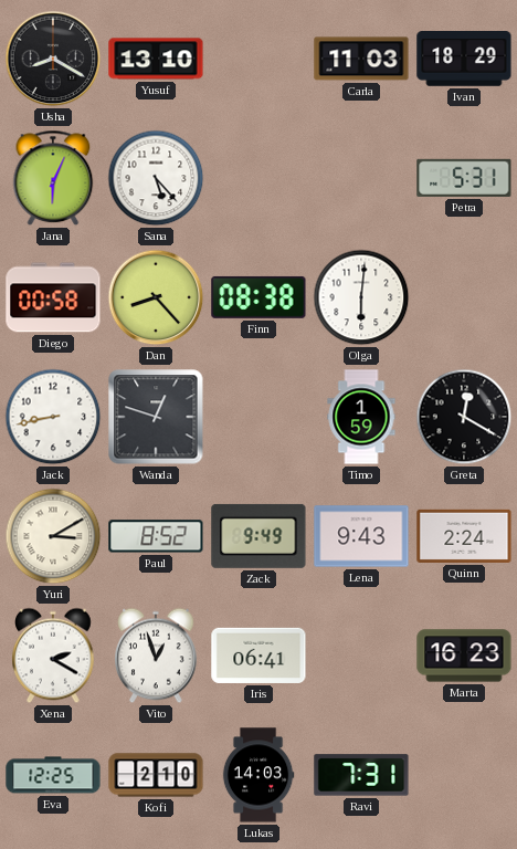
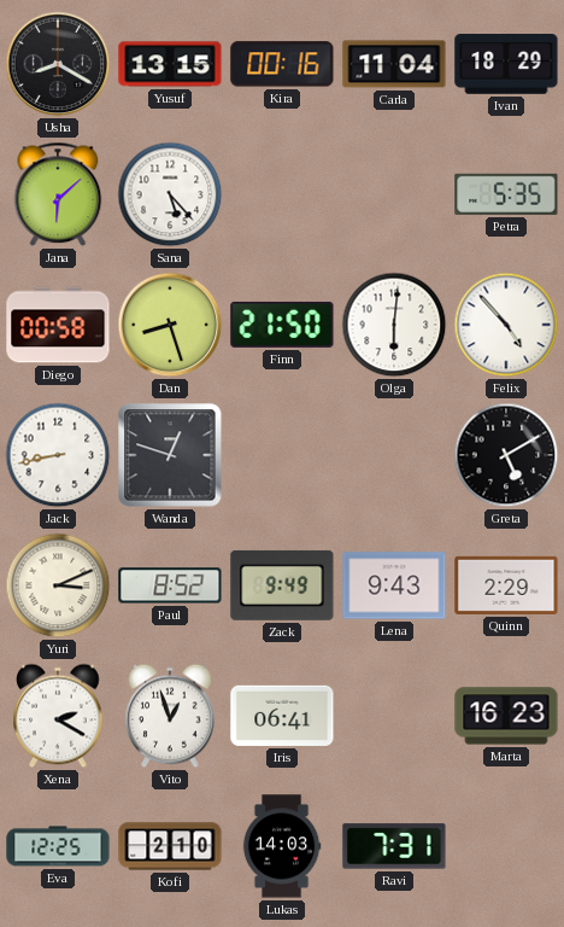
Yusuf: 13:10 -> 13:15 (170, 64)
Kira: none -> 00:16 (282, 64)
Carla: 11:03 -> 11:04 (394, 64)
Jana: 6:04 -> 6:08 (58, 194)
Petra: 5:31 -> 5:35 (506, 194)
Dan: 8:23 -> 8:27 (170, 325)
Finn: 08:38 -> 21:50 (282, 325)
Felix: none -> 4:53 (506, 325)
Timo: 1:59 -> none (361, 417)
Greta: 12:20 -> 5:10 (506, 455)
Yuri: 3:10 -> 3:11 (58, 585)
Quinn: 2:24 -> 2:29 (506, 585)
